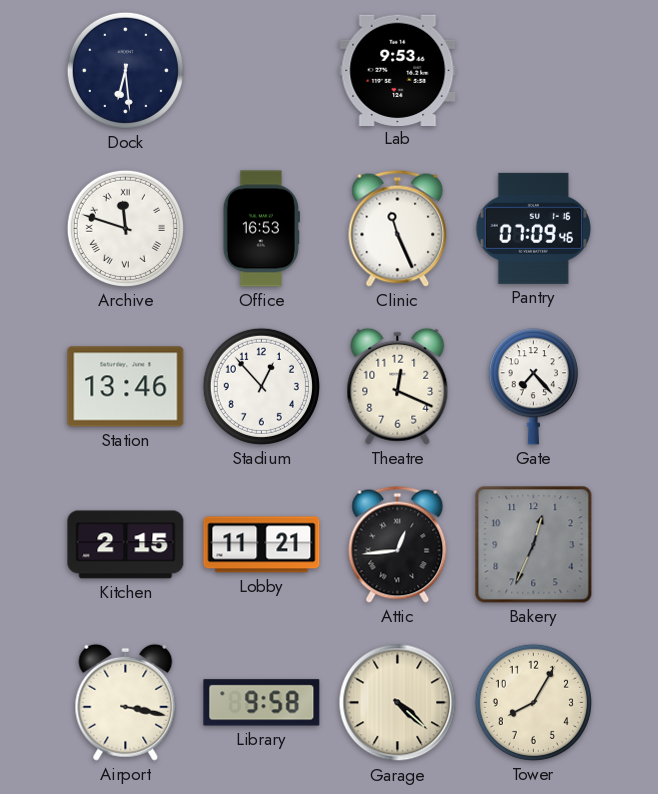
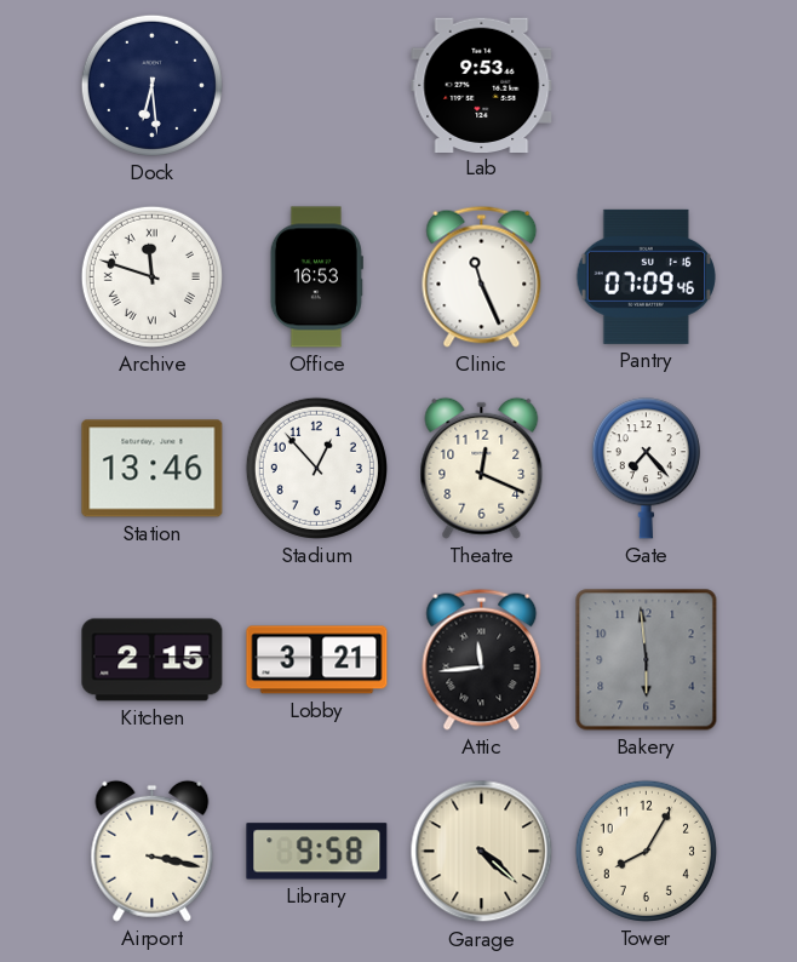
Lobby: 11:21 -> 3:21 (317, 660)
Attic: 12:44 -> 11:44 (482, 659)
Bakery: 12:34 -> 5:59 (647, 660)
